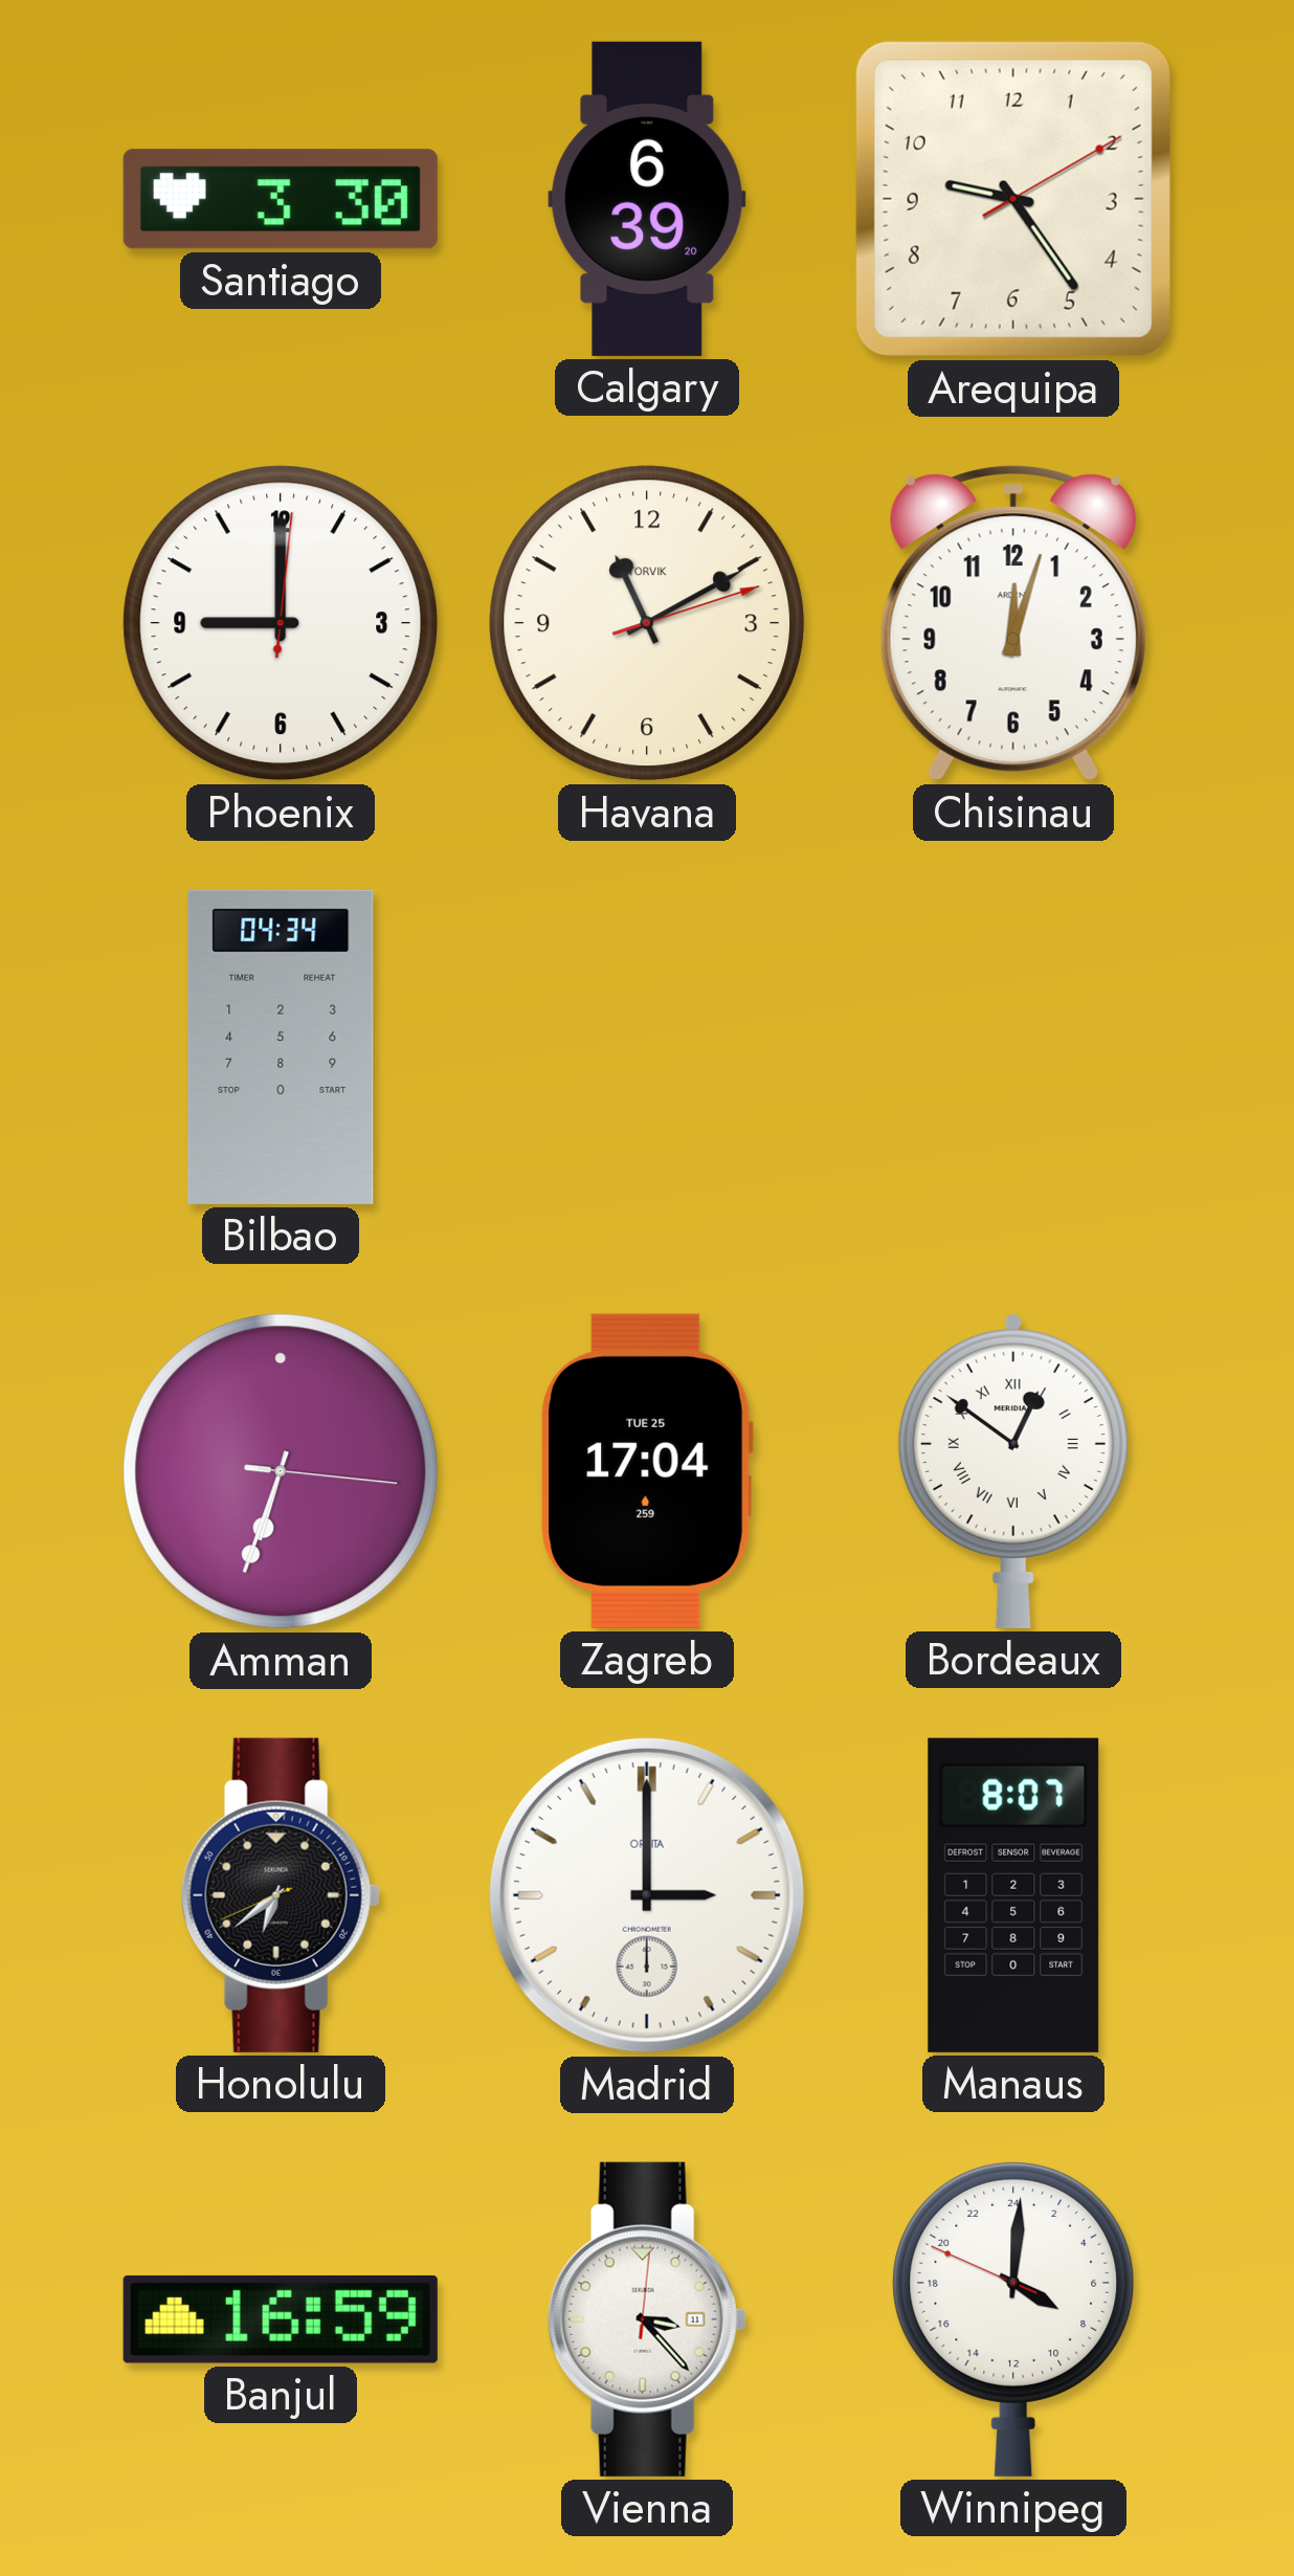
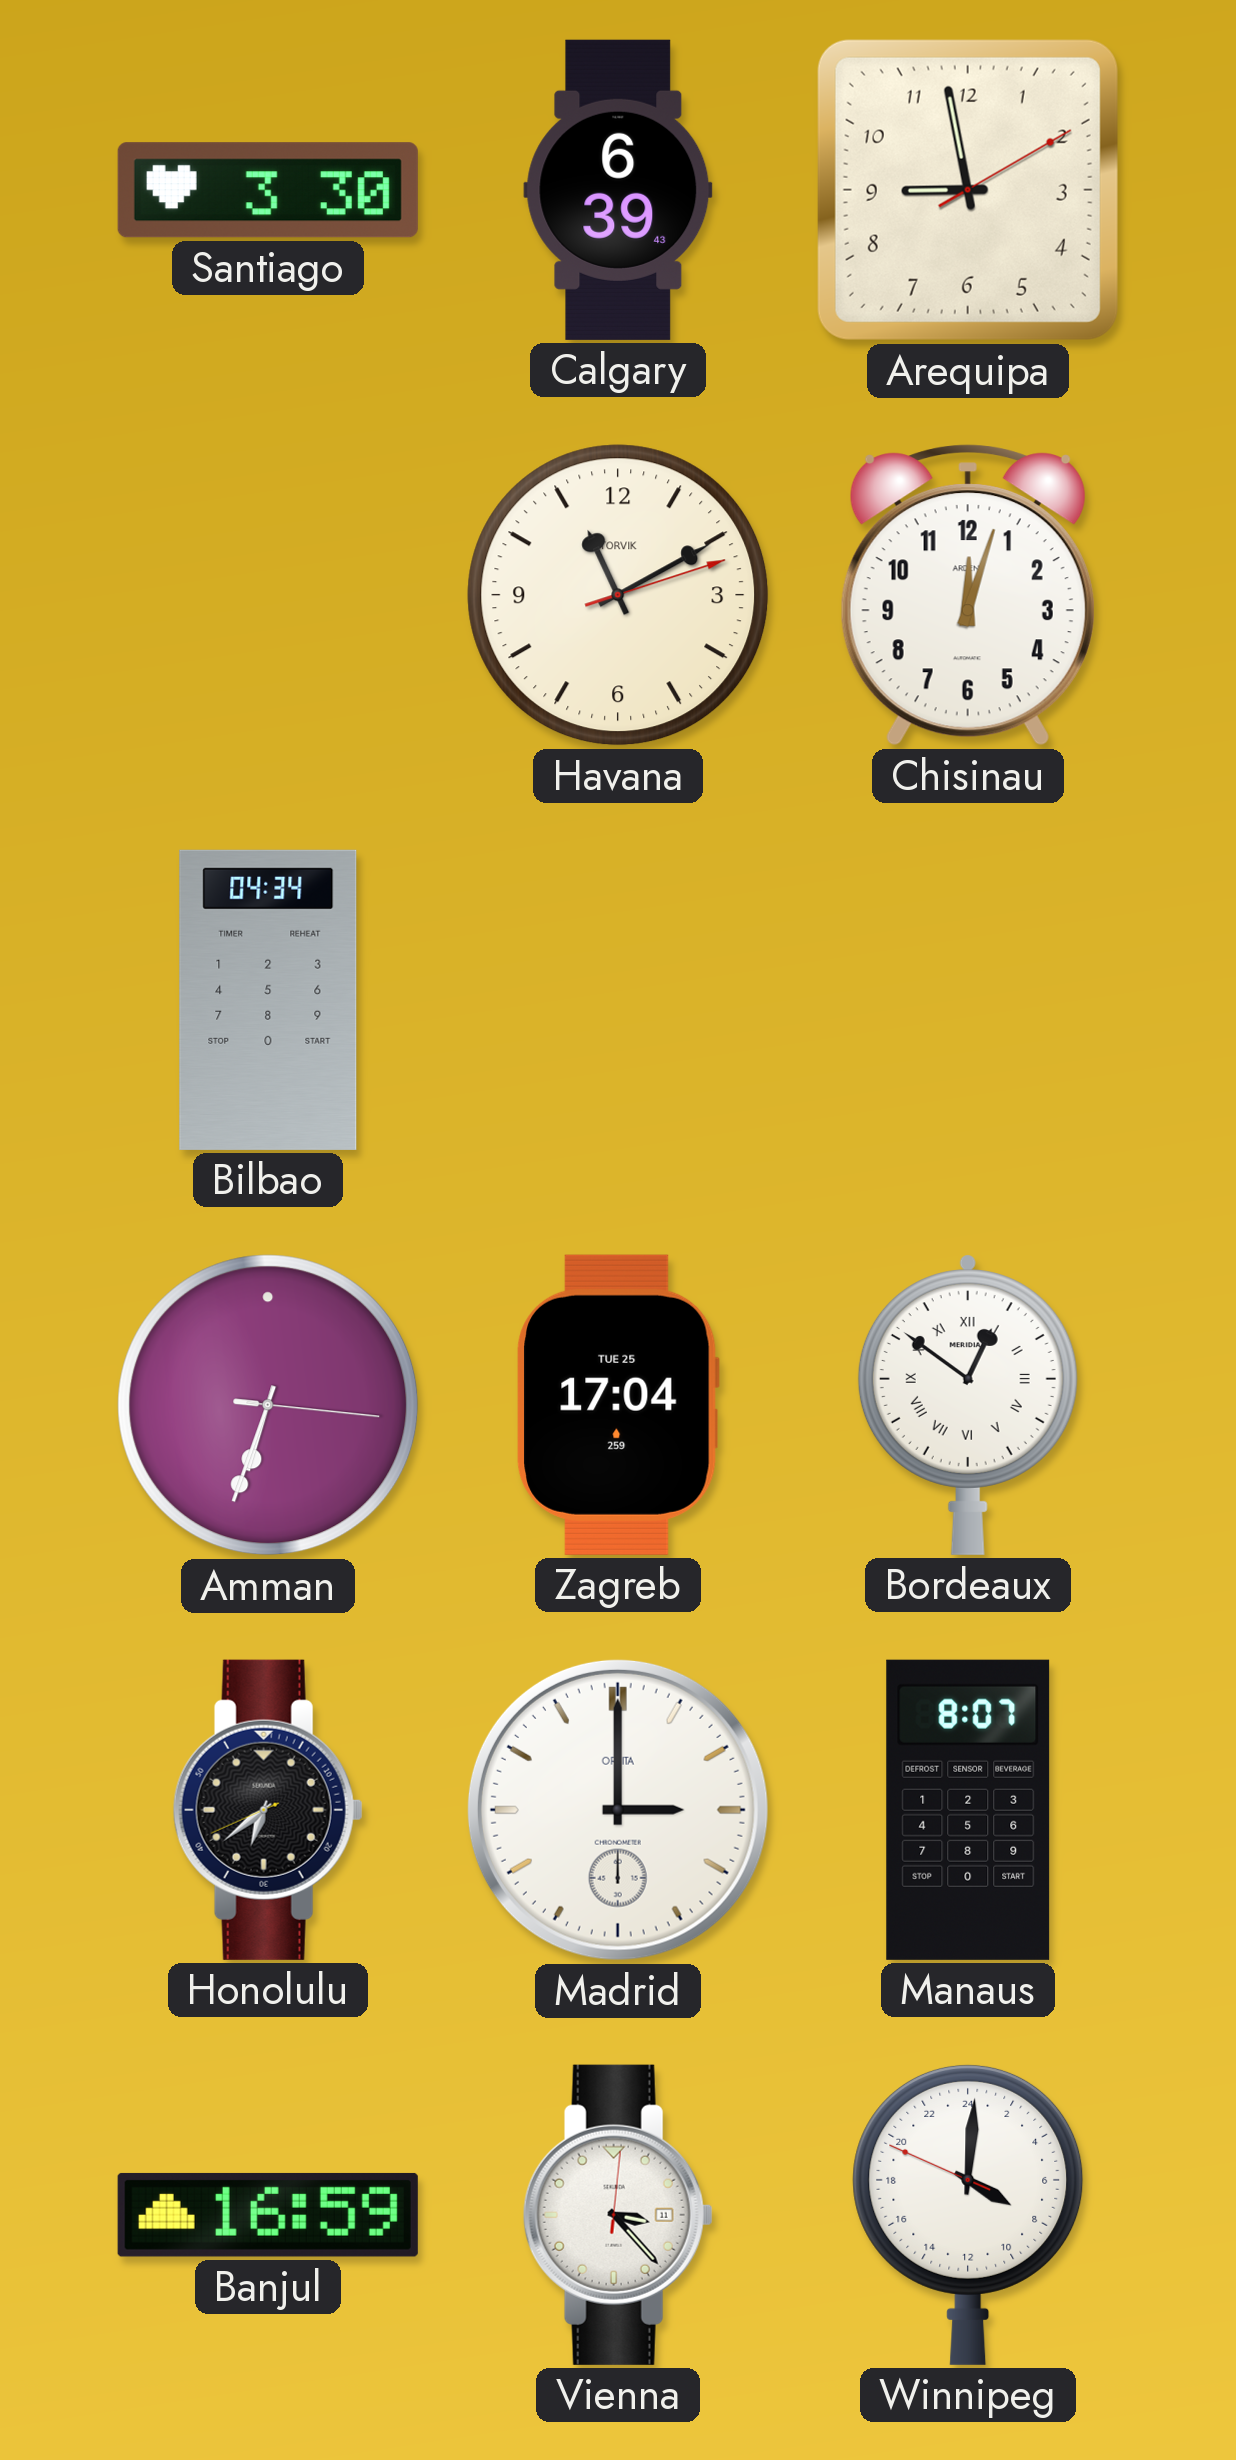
Calgary: 6:39:20 -> 6:39:43 (618, 190)
Arequipa: 9:24 -> 8:58 (968, 190)
Phoenix: 9:00 -> none (281, 623)
